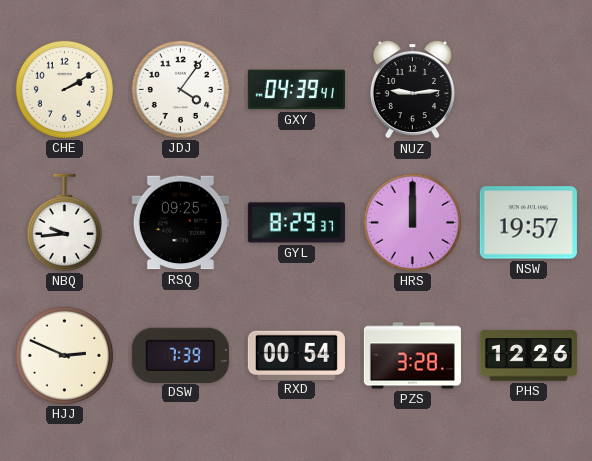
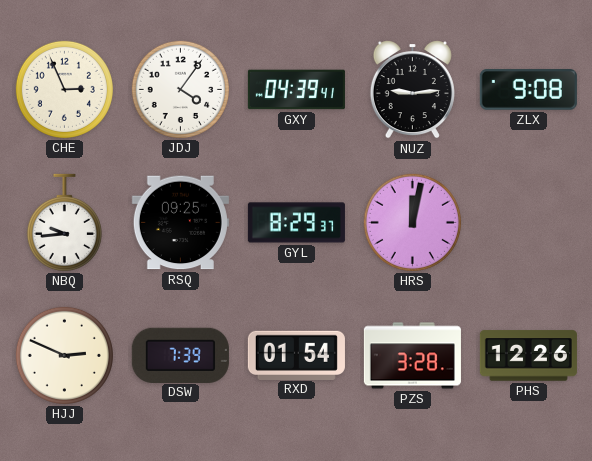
CHE: 2:10 -> 2:56 (64, 89)
ZLX: none -> 9:08 (528, 90)
HRS: 12:00 -> 12:02 (412, 222)
NSW: 19:57 -> none (528, 223)
RXD: 00:54 -> 01:54 (296, 355)
